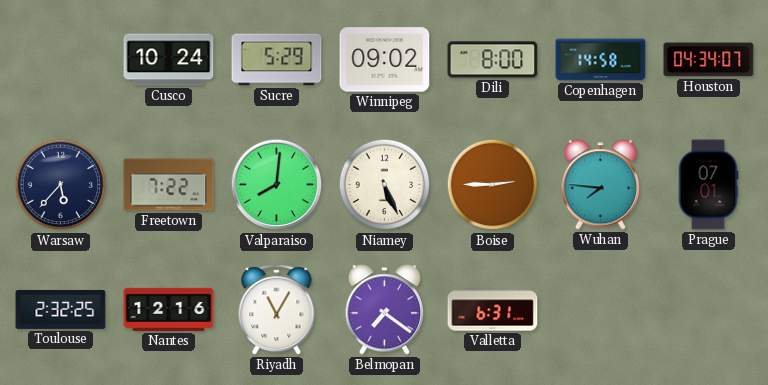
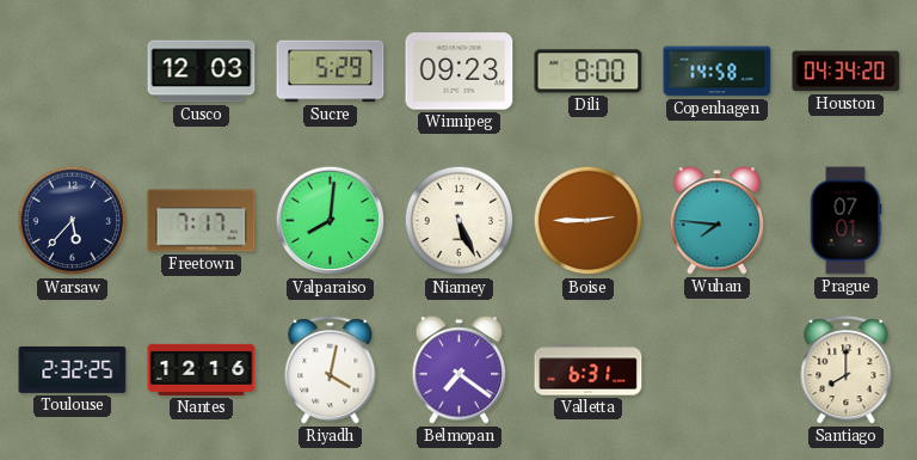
Cusco: 10:24 -> 12:03 (202, 72)
Winnipeg: 09:02 -> 09:23 (460, 72)
Houston: 04:34:07 -> 04:34:20 (847, 72)
Freetown: 7:22 -> 7:17 (202, 221)
Riyadh: 11:05 -> 4:02 (331, 370)
Santiago: none -> 8:00 (847, 370)
